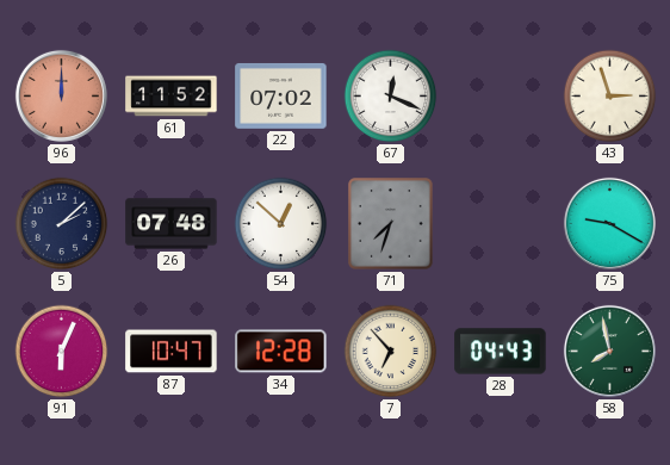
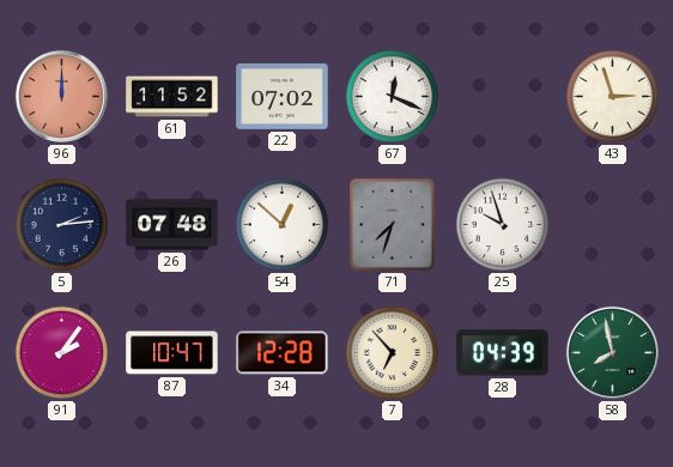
5: 2:08 -> 2:14 (62, 225)
25: none -> 9:57 (503, 225)
75: 9:20 -> none (609, 223)
91: 6:04 -> 2:06 (62, 353)
28: 04:43 -> 04:39 (503, 353)
